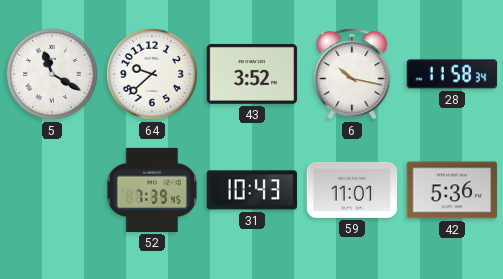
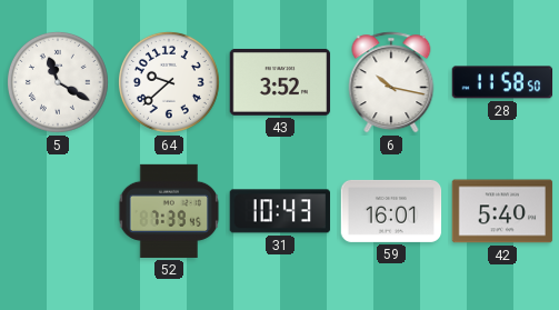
28: 11:58:34 -> 11:58:50 (502, 82)
59: 11:01 -> 16:01 (391, 211)
42: 5:36 -> 5:40 (502, 211)
